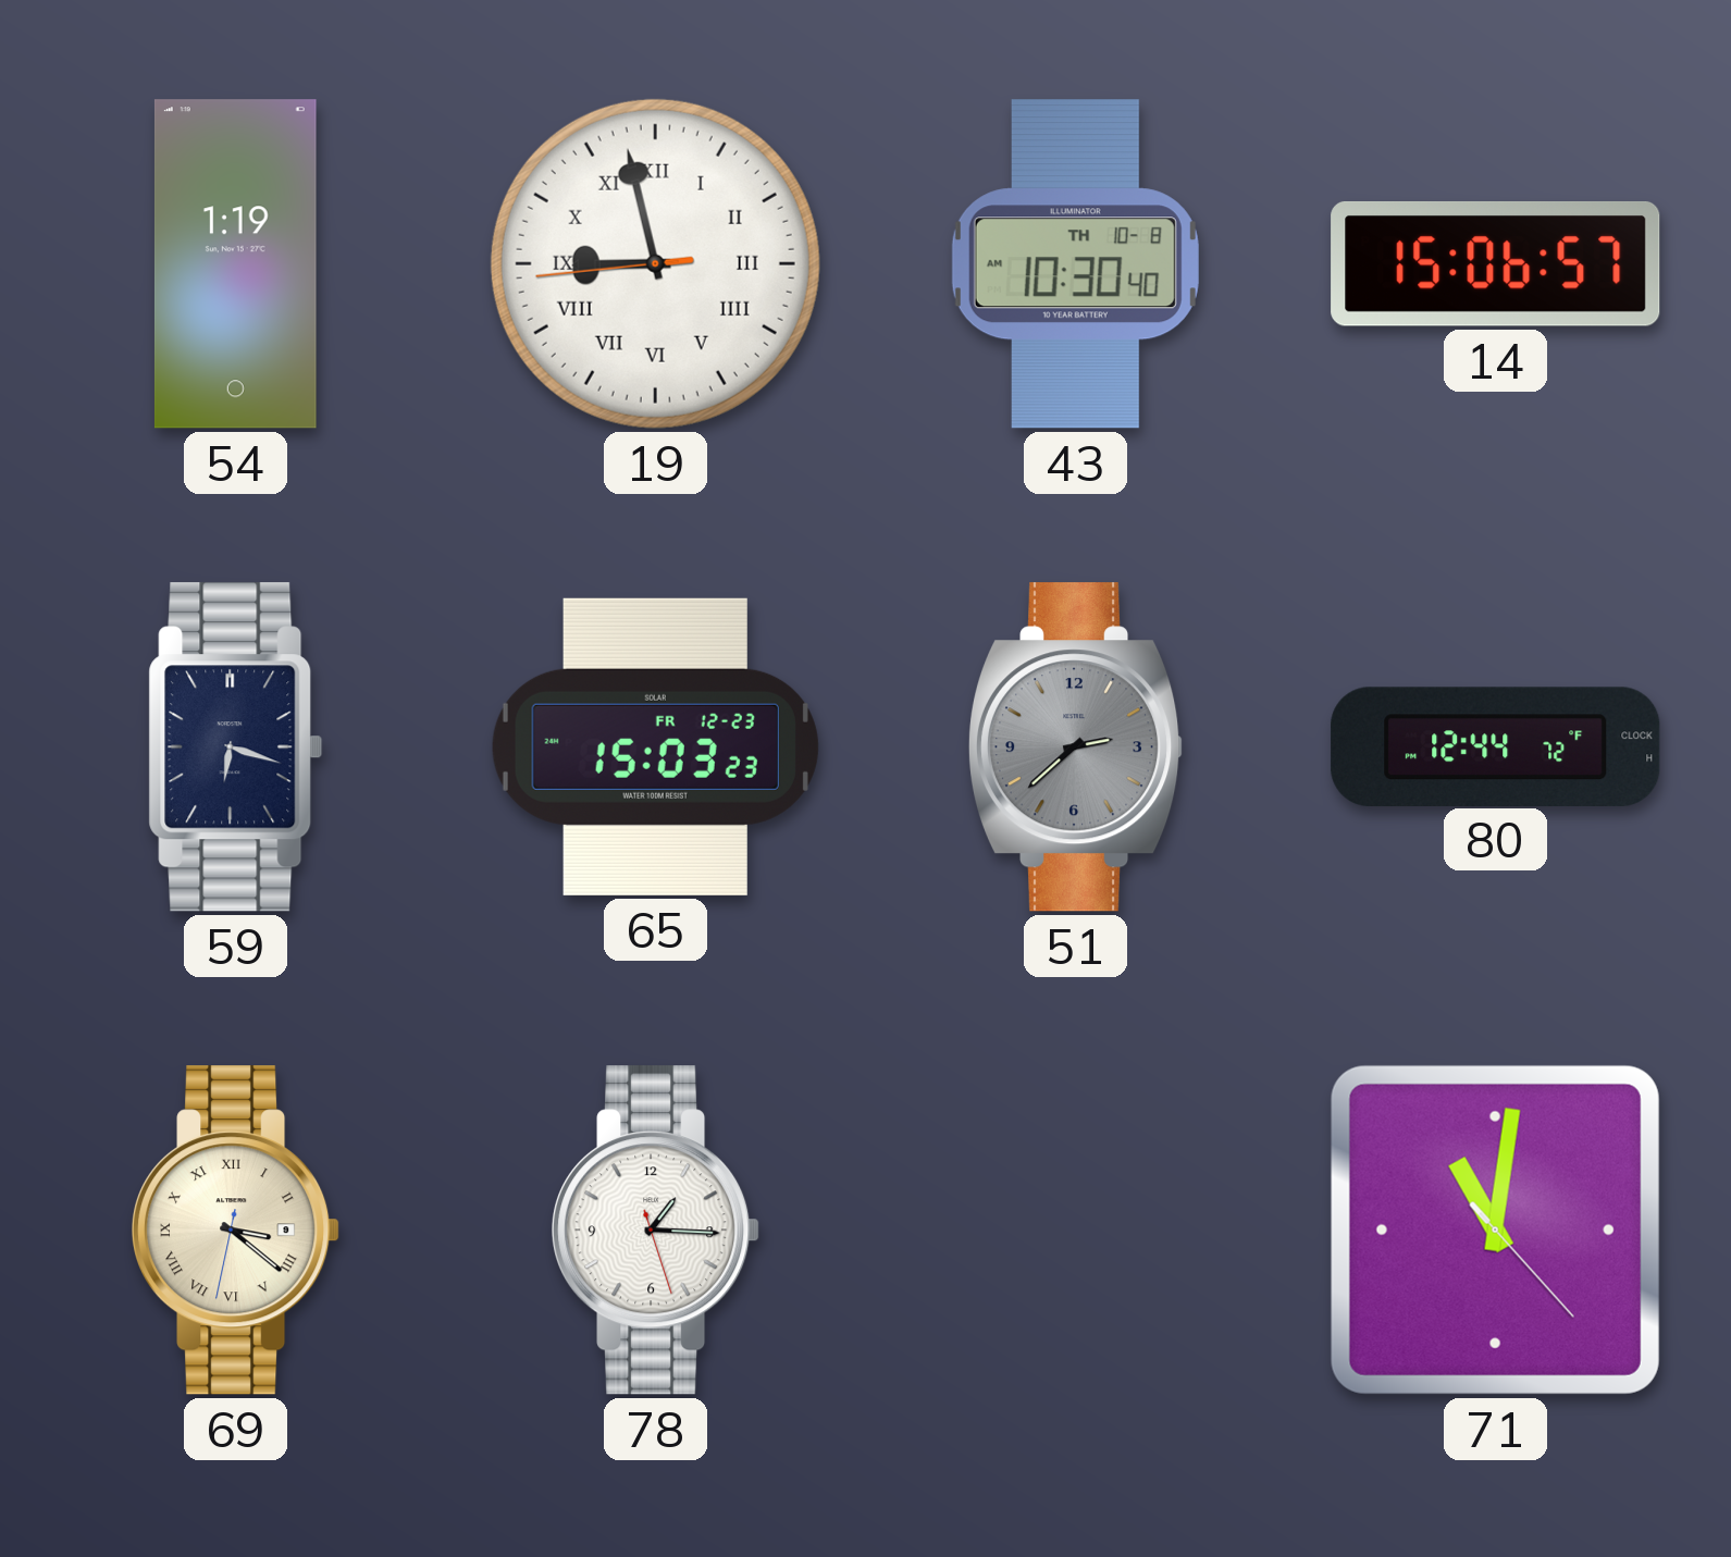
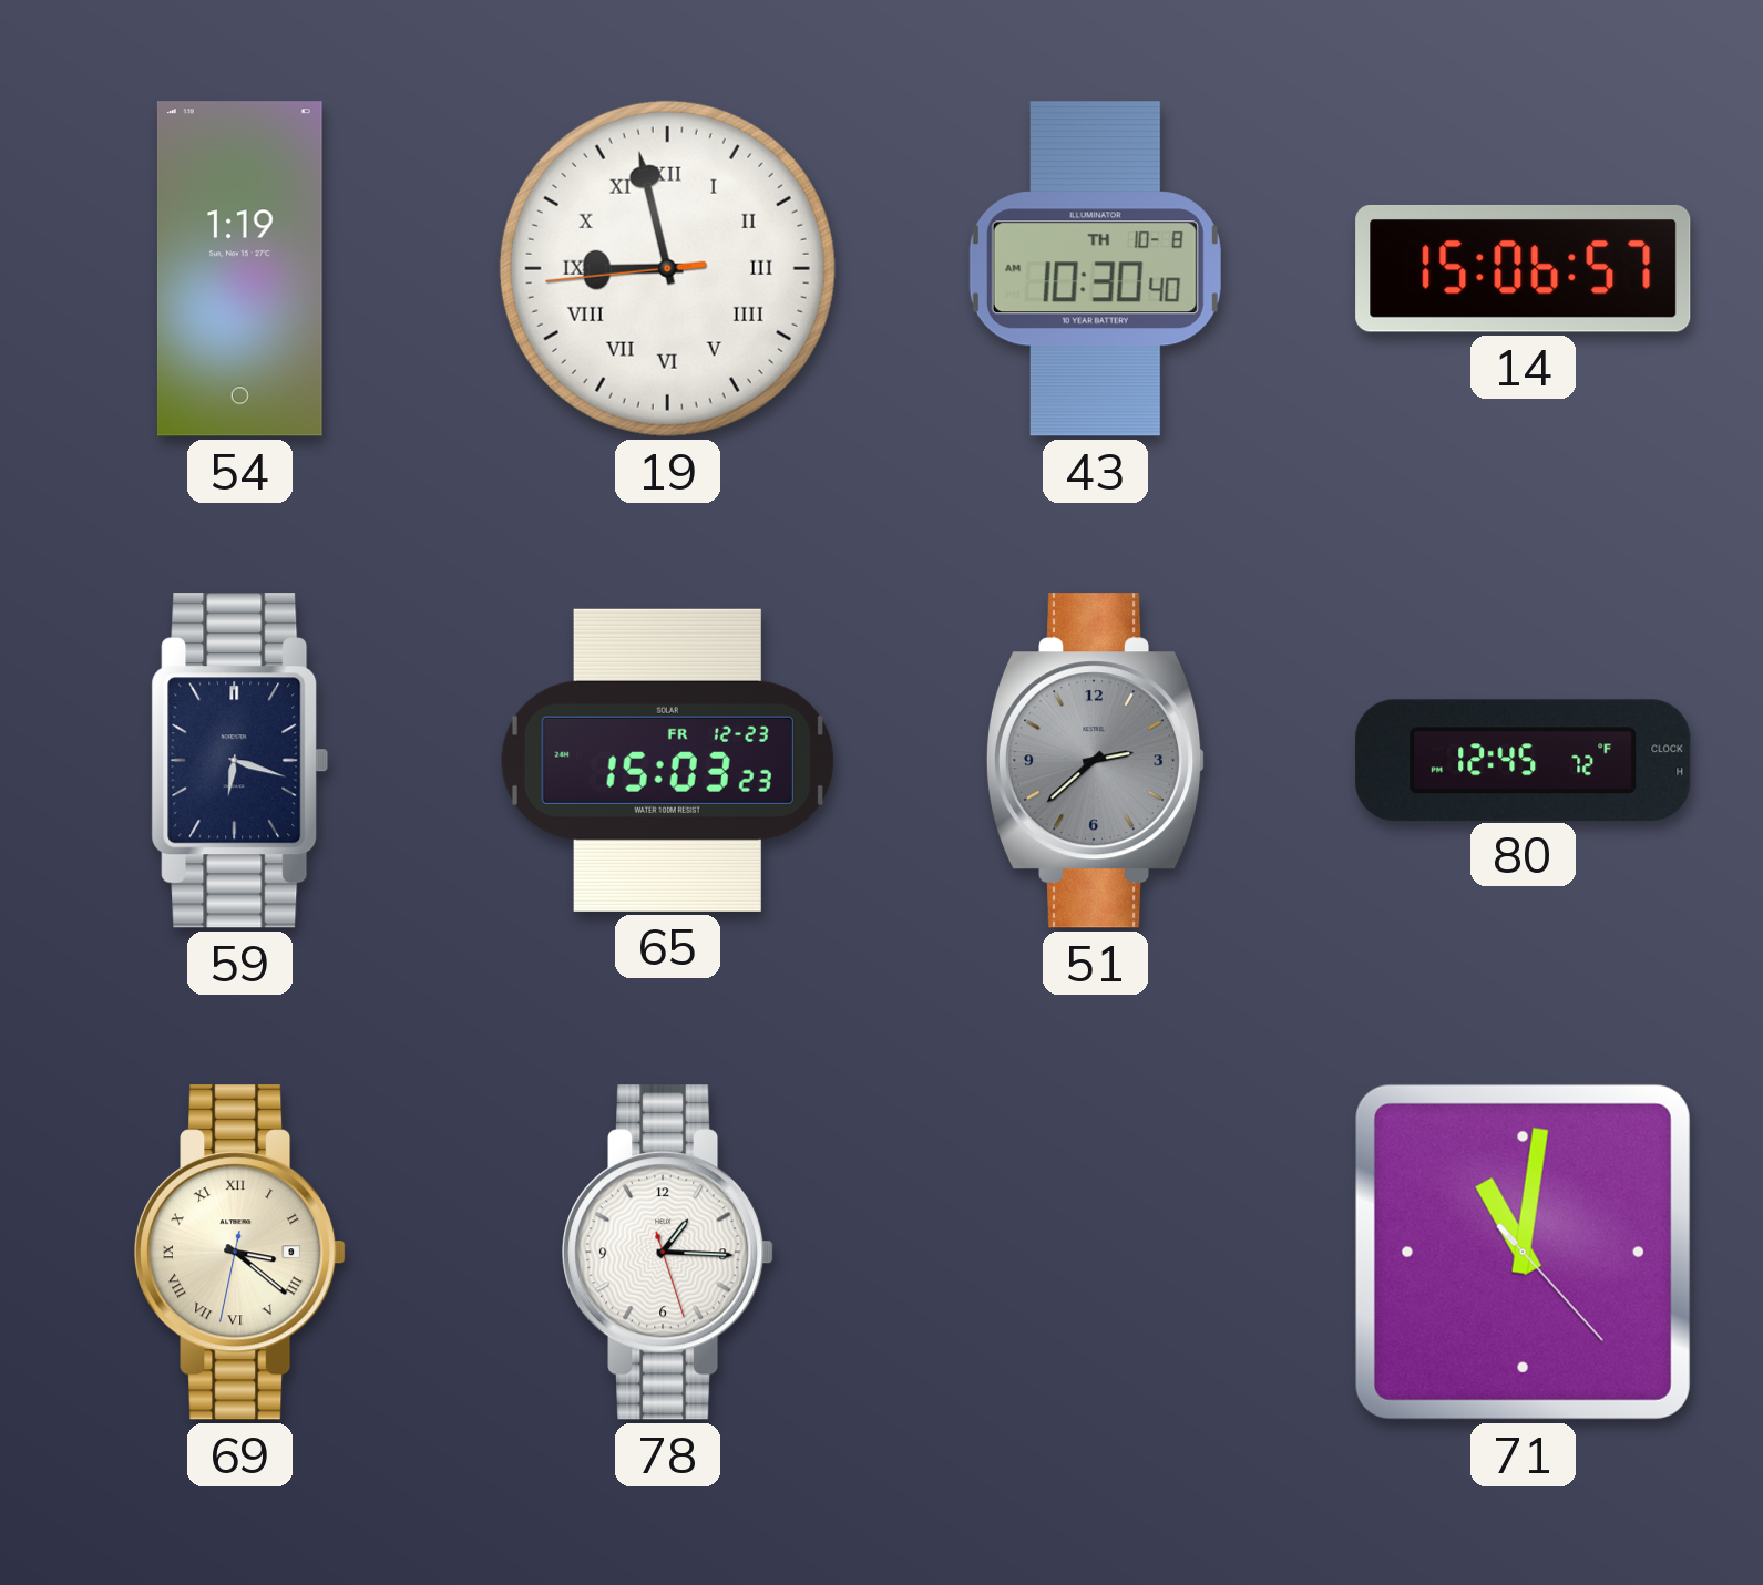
80: 12:44 -> 12:45 (1524, 760)
